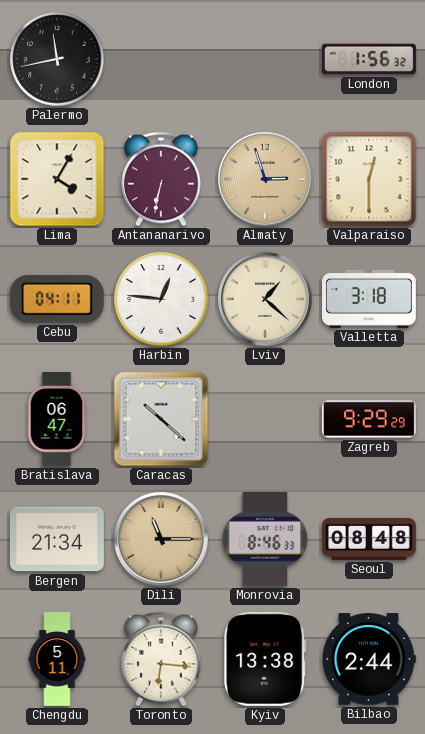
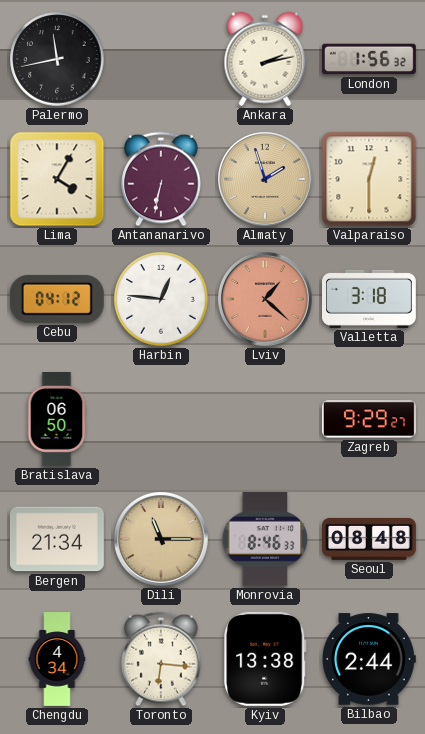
Ankara: none -> 2:13 (265, 59)
Almaty: 2:57 -> 1:57 (266, 180)
Cebu: 04:11 -> 04:12 (57, 299)
Lviv dial: cream -> salmon (266, 300)
Bratislava: 06:47 -> 06:50 (57, 420)
Caracas: 10:22 -> none (161, 419)
Zagreb: 9:29:29 -> 9:29:27 (370, 419)
Chengdu: 5:11 -> 4:34 (57, 659)
